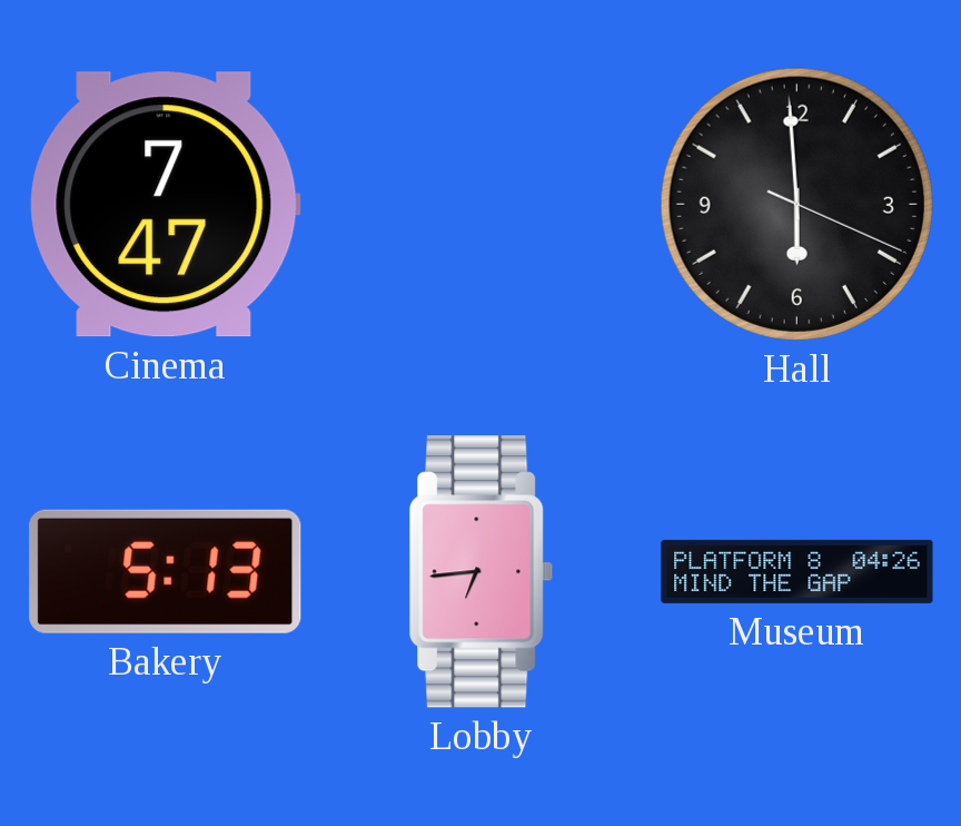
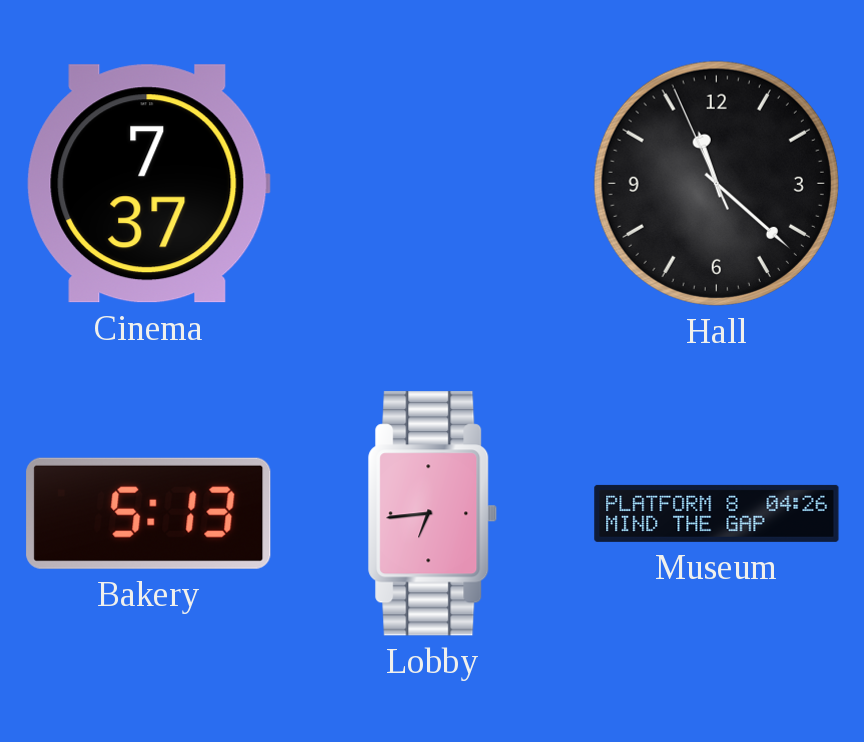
Cinema: 7:47 -> 7:37 (148, 184)
Hall: 5:59 -> 11:21 (716, 183)
